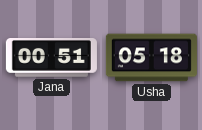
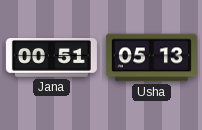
Usha: 05:18 -> 05:13 (151, 58)
